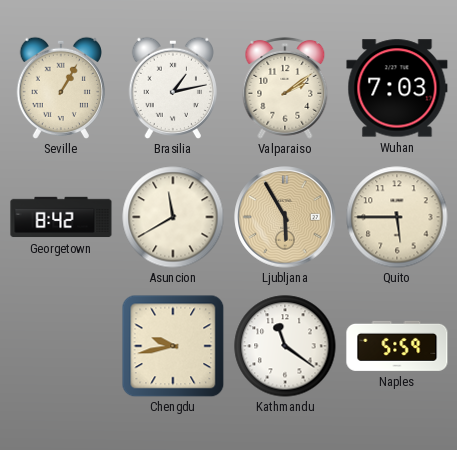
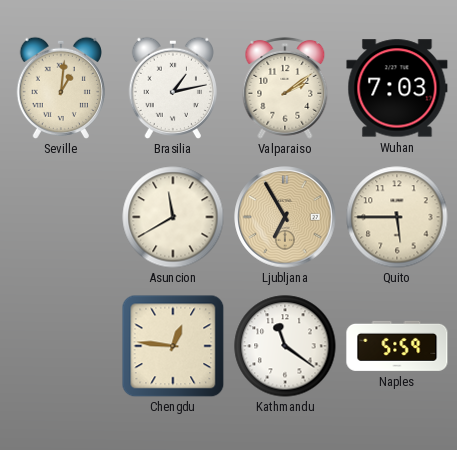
Seville: 1:05 -> 1:01 (60, 87)
Georgetown: 8:42 -> none (61, 217)
Ljubljana: 5:55 -> 6:55 (285, 217)
Chengdu: 9:43 -> 12:46 (173, 346)
